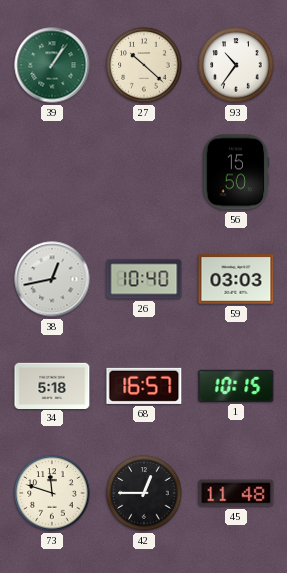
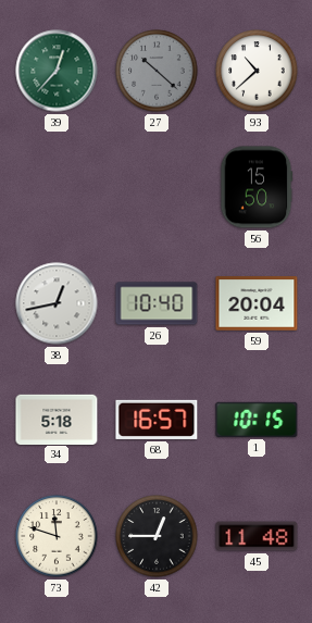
39: 1:06 -> 12:37 (57, 71)
27 dial: cream -> grey (157, 71)
93: 10:36 -> 10:38 (257, 71)
59: 03:03 -> 20:04 (257, 303)
